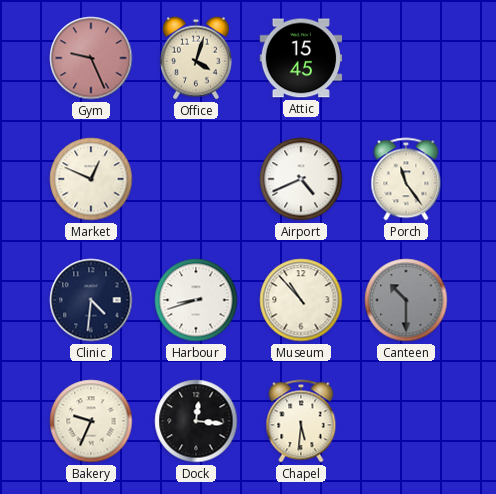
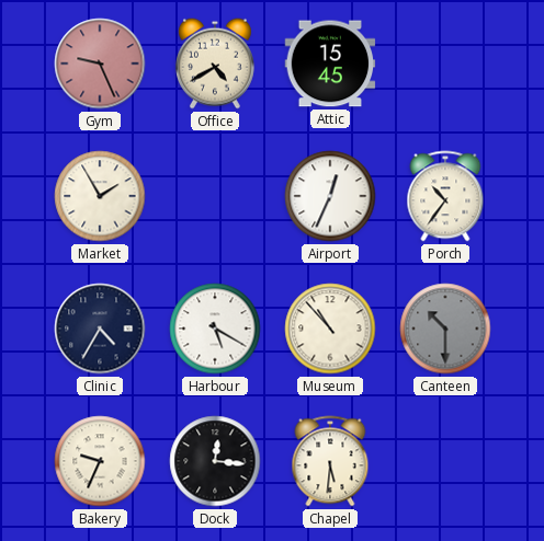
Office: 4:03 -> 4:40 (215, 64)
Market: 12:49 -> 1:55 (100, 196)
Airport: 4:41 -> 12:34 (330, 196)
Porch: 11:24 -> 10:36 (445, 196)
Clinic: 4:31 -> 4:35 (100, 329)
Harbour: 8:42 -> 5:20 (215, 329)
